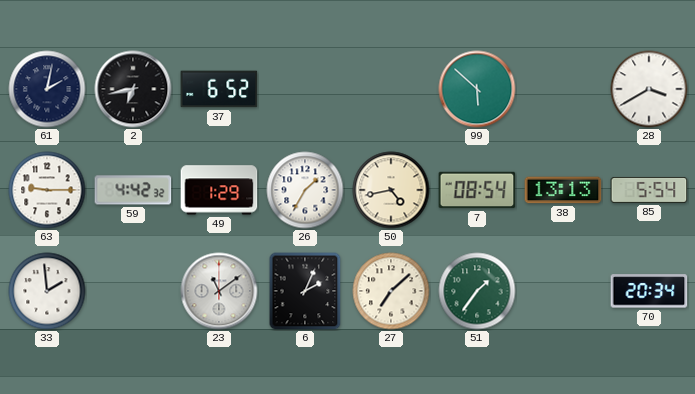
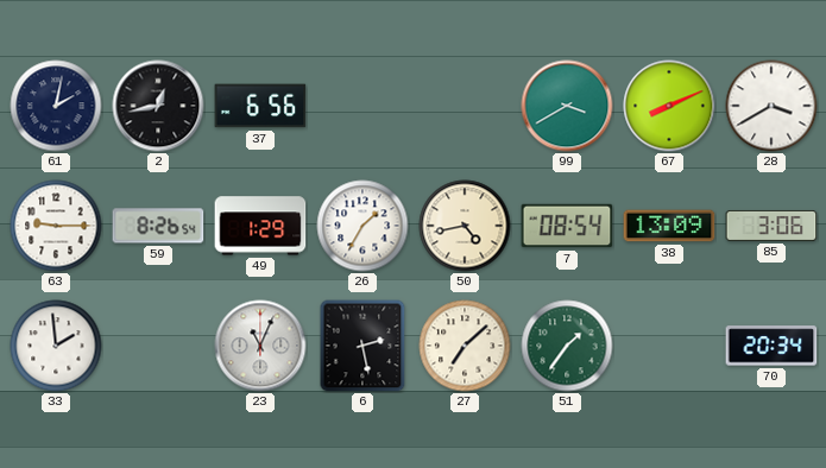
2: 6:43 -> 12:43 (158, 106)
37: 6:52 -> 6:56 (260, 106)
99: 5:52 -> 3:40 (567, 106)
67: none -> 8:11 (669, 106)
59: 4:42 -> 8:26 (158, 226)
38: 13:13 -> 13:09 (669, 226)
85: 5:54 -> 3:06 (771, 226)
23: 11:09 -> 11:04 (260, 346)
6: 2:04 -> 2:28 (362, 346)
